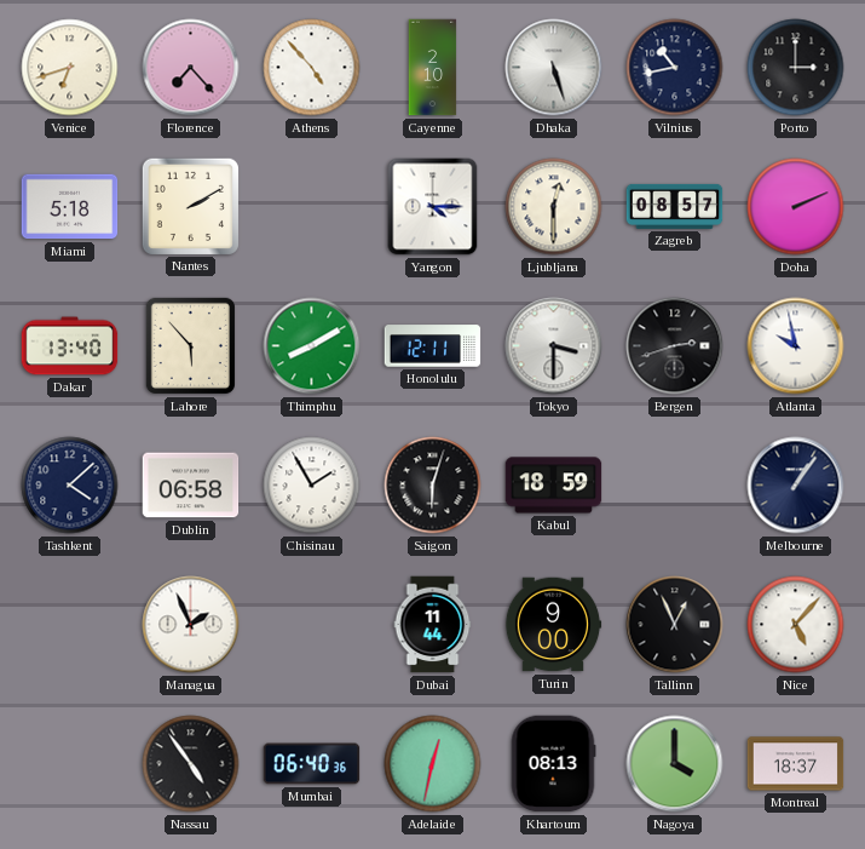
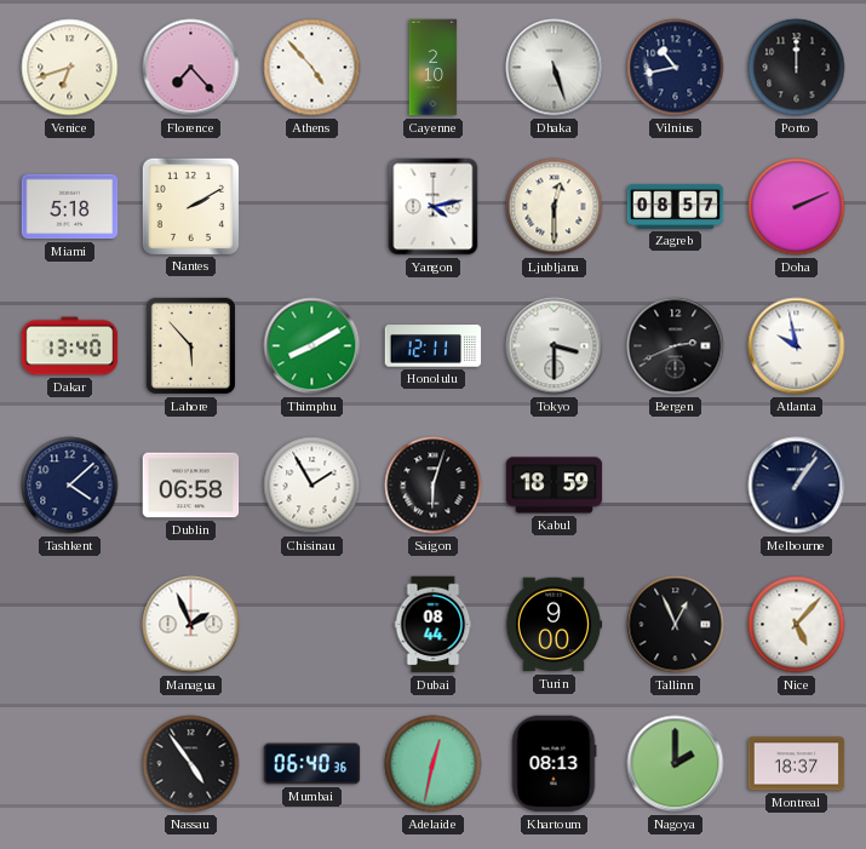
Porto: 3:00 -> 12:00 (797, 68)
Yangon: 4:15 -> 4:13 (434, 207)
Bergen: 2:42 -> 2:41 (676, 346)
Dubai: 11:44 -> 08:44 (434, 625)
Nagoya: 4:00 -> 2:00 (676, 764)
